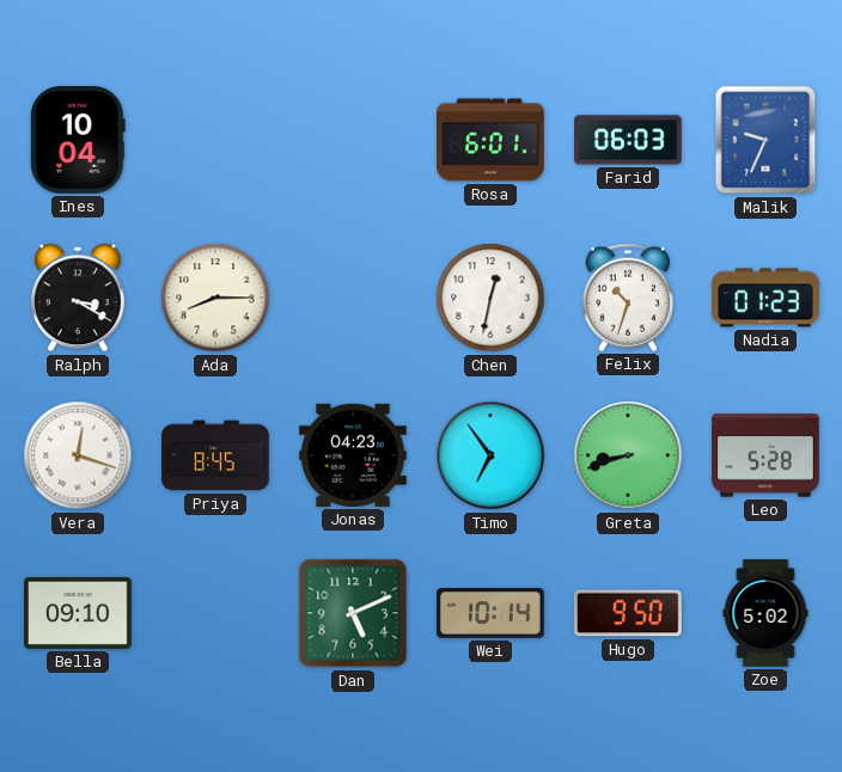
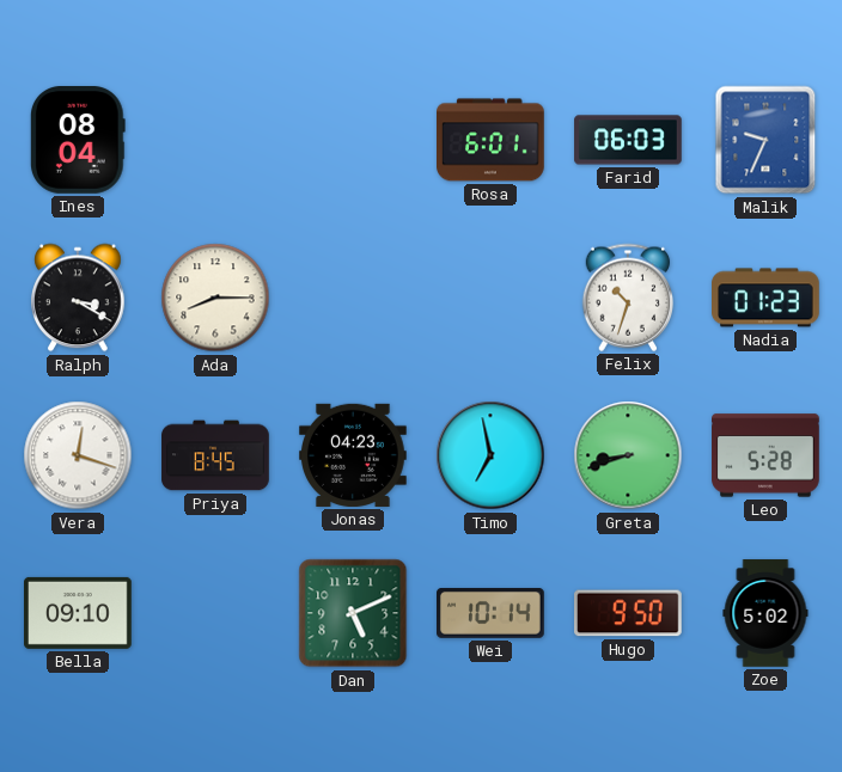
Ines: 10:04 -> 08:04 (78, 141)
Chen: 12:32 -> none (490, 298)
Timo: 6:54 -> 6:58 (490, 455)
